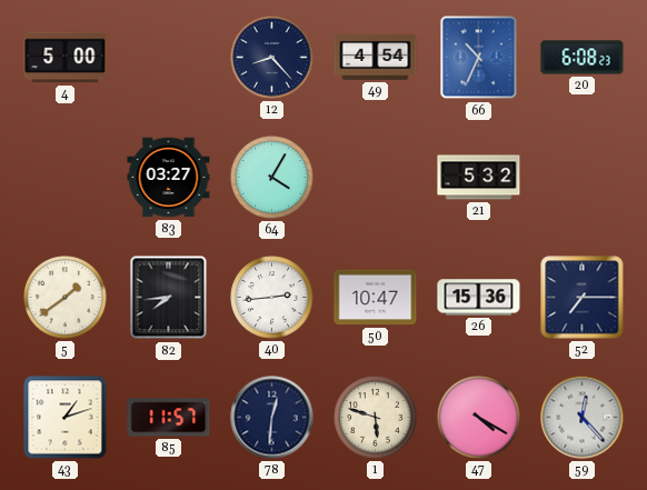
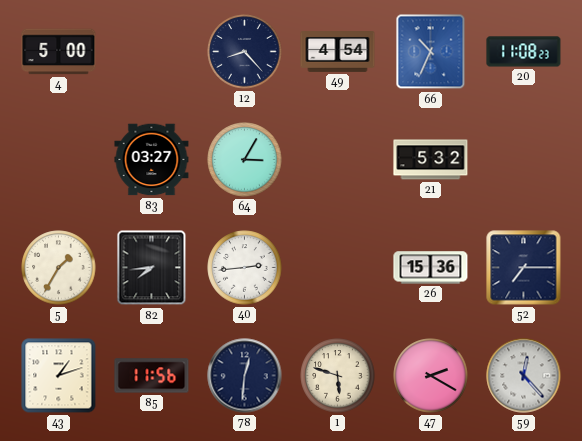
20: 6:08 -> 11:08 (524, 52)
64: 4:05 -> 3:05 (245, 160)
5: 1:39 -> 1:35 (59, 268)
50: 10:47 -> none (376, 298)
85: 11:57 -> 11:56 (152, 376)
47: 4:20 -> 2:20 (431, 376)
